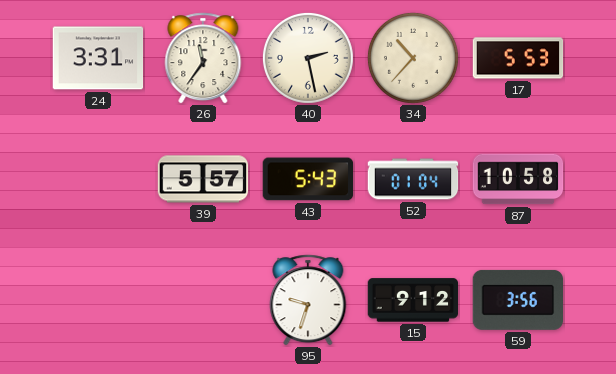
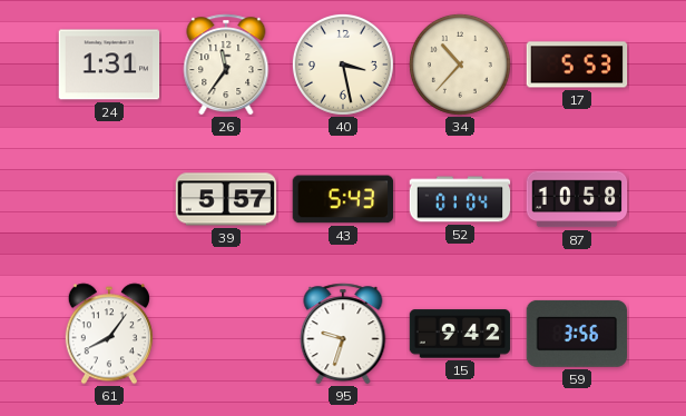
24: 3:31 -> 1:31 (109, 65)
40: 2:28 -> 3:28 (343, 65)
61: none -> 8:06 (109, 334)
15: 9:12 -> 9:42 (460, 334)
